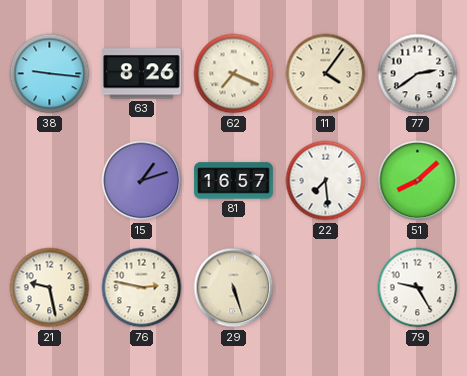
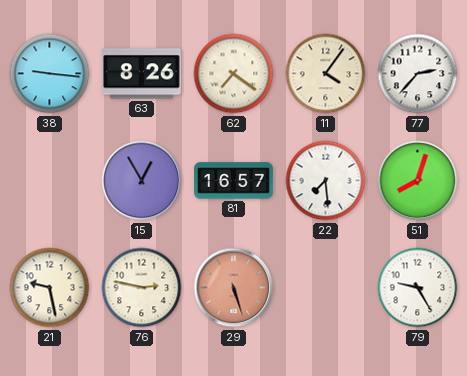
62: 7:19 -> 7:21 (234, 74)
77: 2:39 -> 2:37 (418, 74)
15: 1:12 -> 12:55 (142, 181)
51: 8:08 -> 8:03 (418, 181)
29 dial: cream -> salmon (234, 288)
